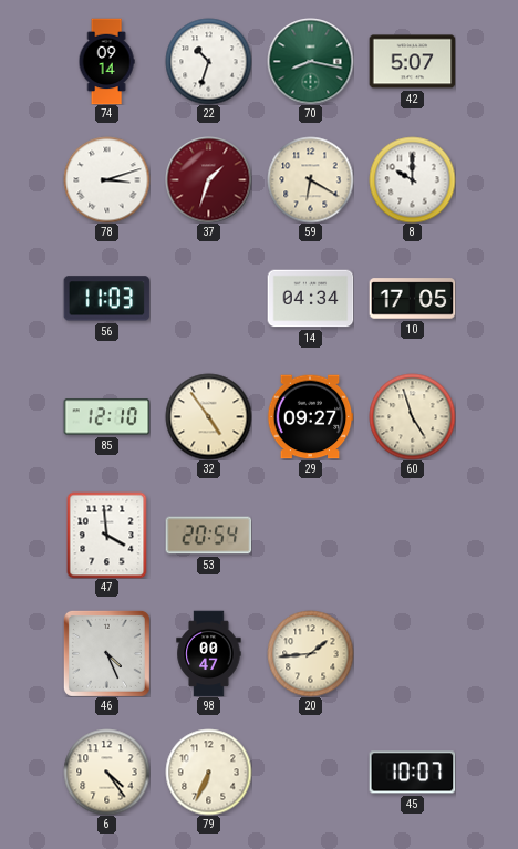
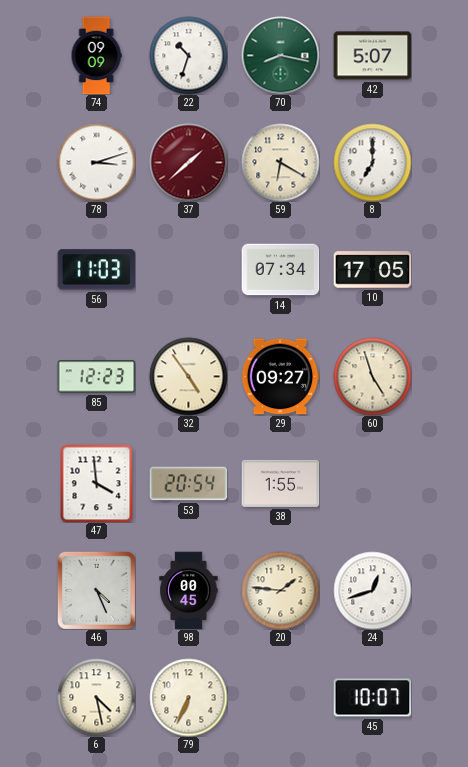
74: 09:14 -> 09:09 (96, 55)
37: 1:33 -> 1:38 (188, 162)
8: 10:00 -> 7:00 (372, 162)
14: 04:34 -> 07:34 (280, 270)
85: 12:10 -> 12:23 (96, 377)
38: none -> 1:55 (280, 483)
98: 00:47 -> 00:45 (189, 590)
20: 1:44 -> 1:46 (280, 590)
24: none -> 12:42 (372, 590)
6: 4:24 -> 4:28 (96, 697)
